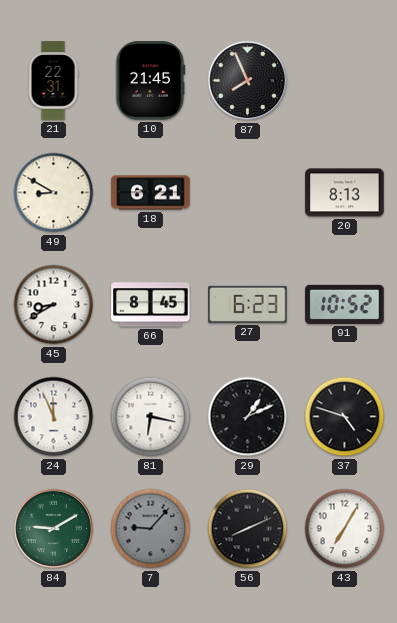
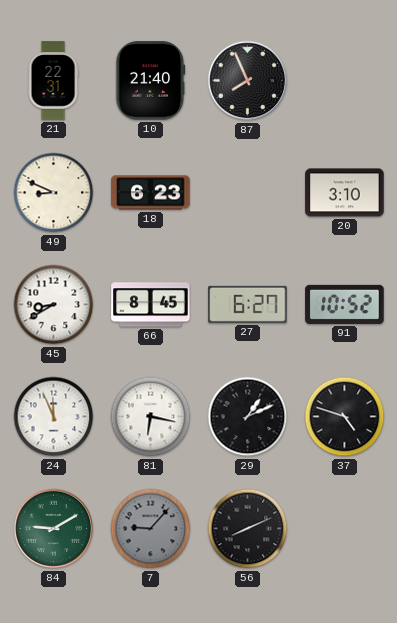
10: 21:45 -> 21:40 (151, 81)
49: 8:50 -> 8:49 (54, 193)
18: 6:21 -> 6:23 (151, 193)
20: 8:13 -> 3:10 (345, 193)
27: 6:23 -> 6:27 (248, 304)
43: 7:05 -> none (345, 529)
